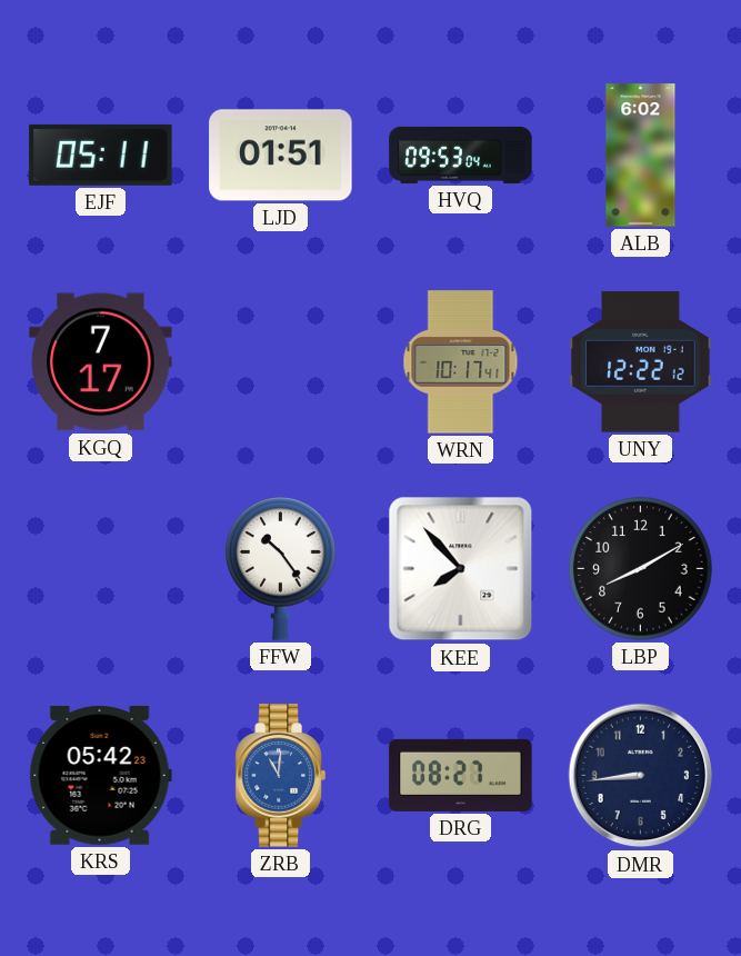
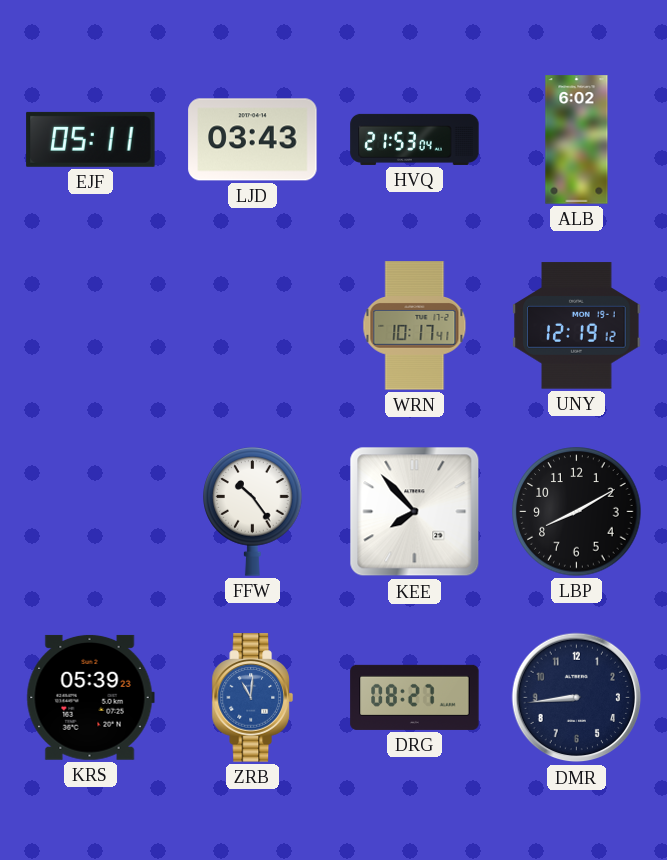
LJD: 01:51 -> 03:43 (253, 140)
HVQ: 09:53 -> 21:53 (415, 139)
KGQ: 7:17 -> none (101, 362)
UNY: 12:22 -> 12:19 (577, 326)
KRS: 05:42 -> 05:39 (90, 697)
